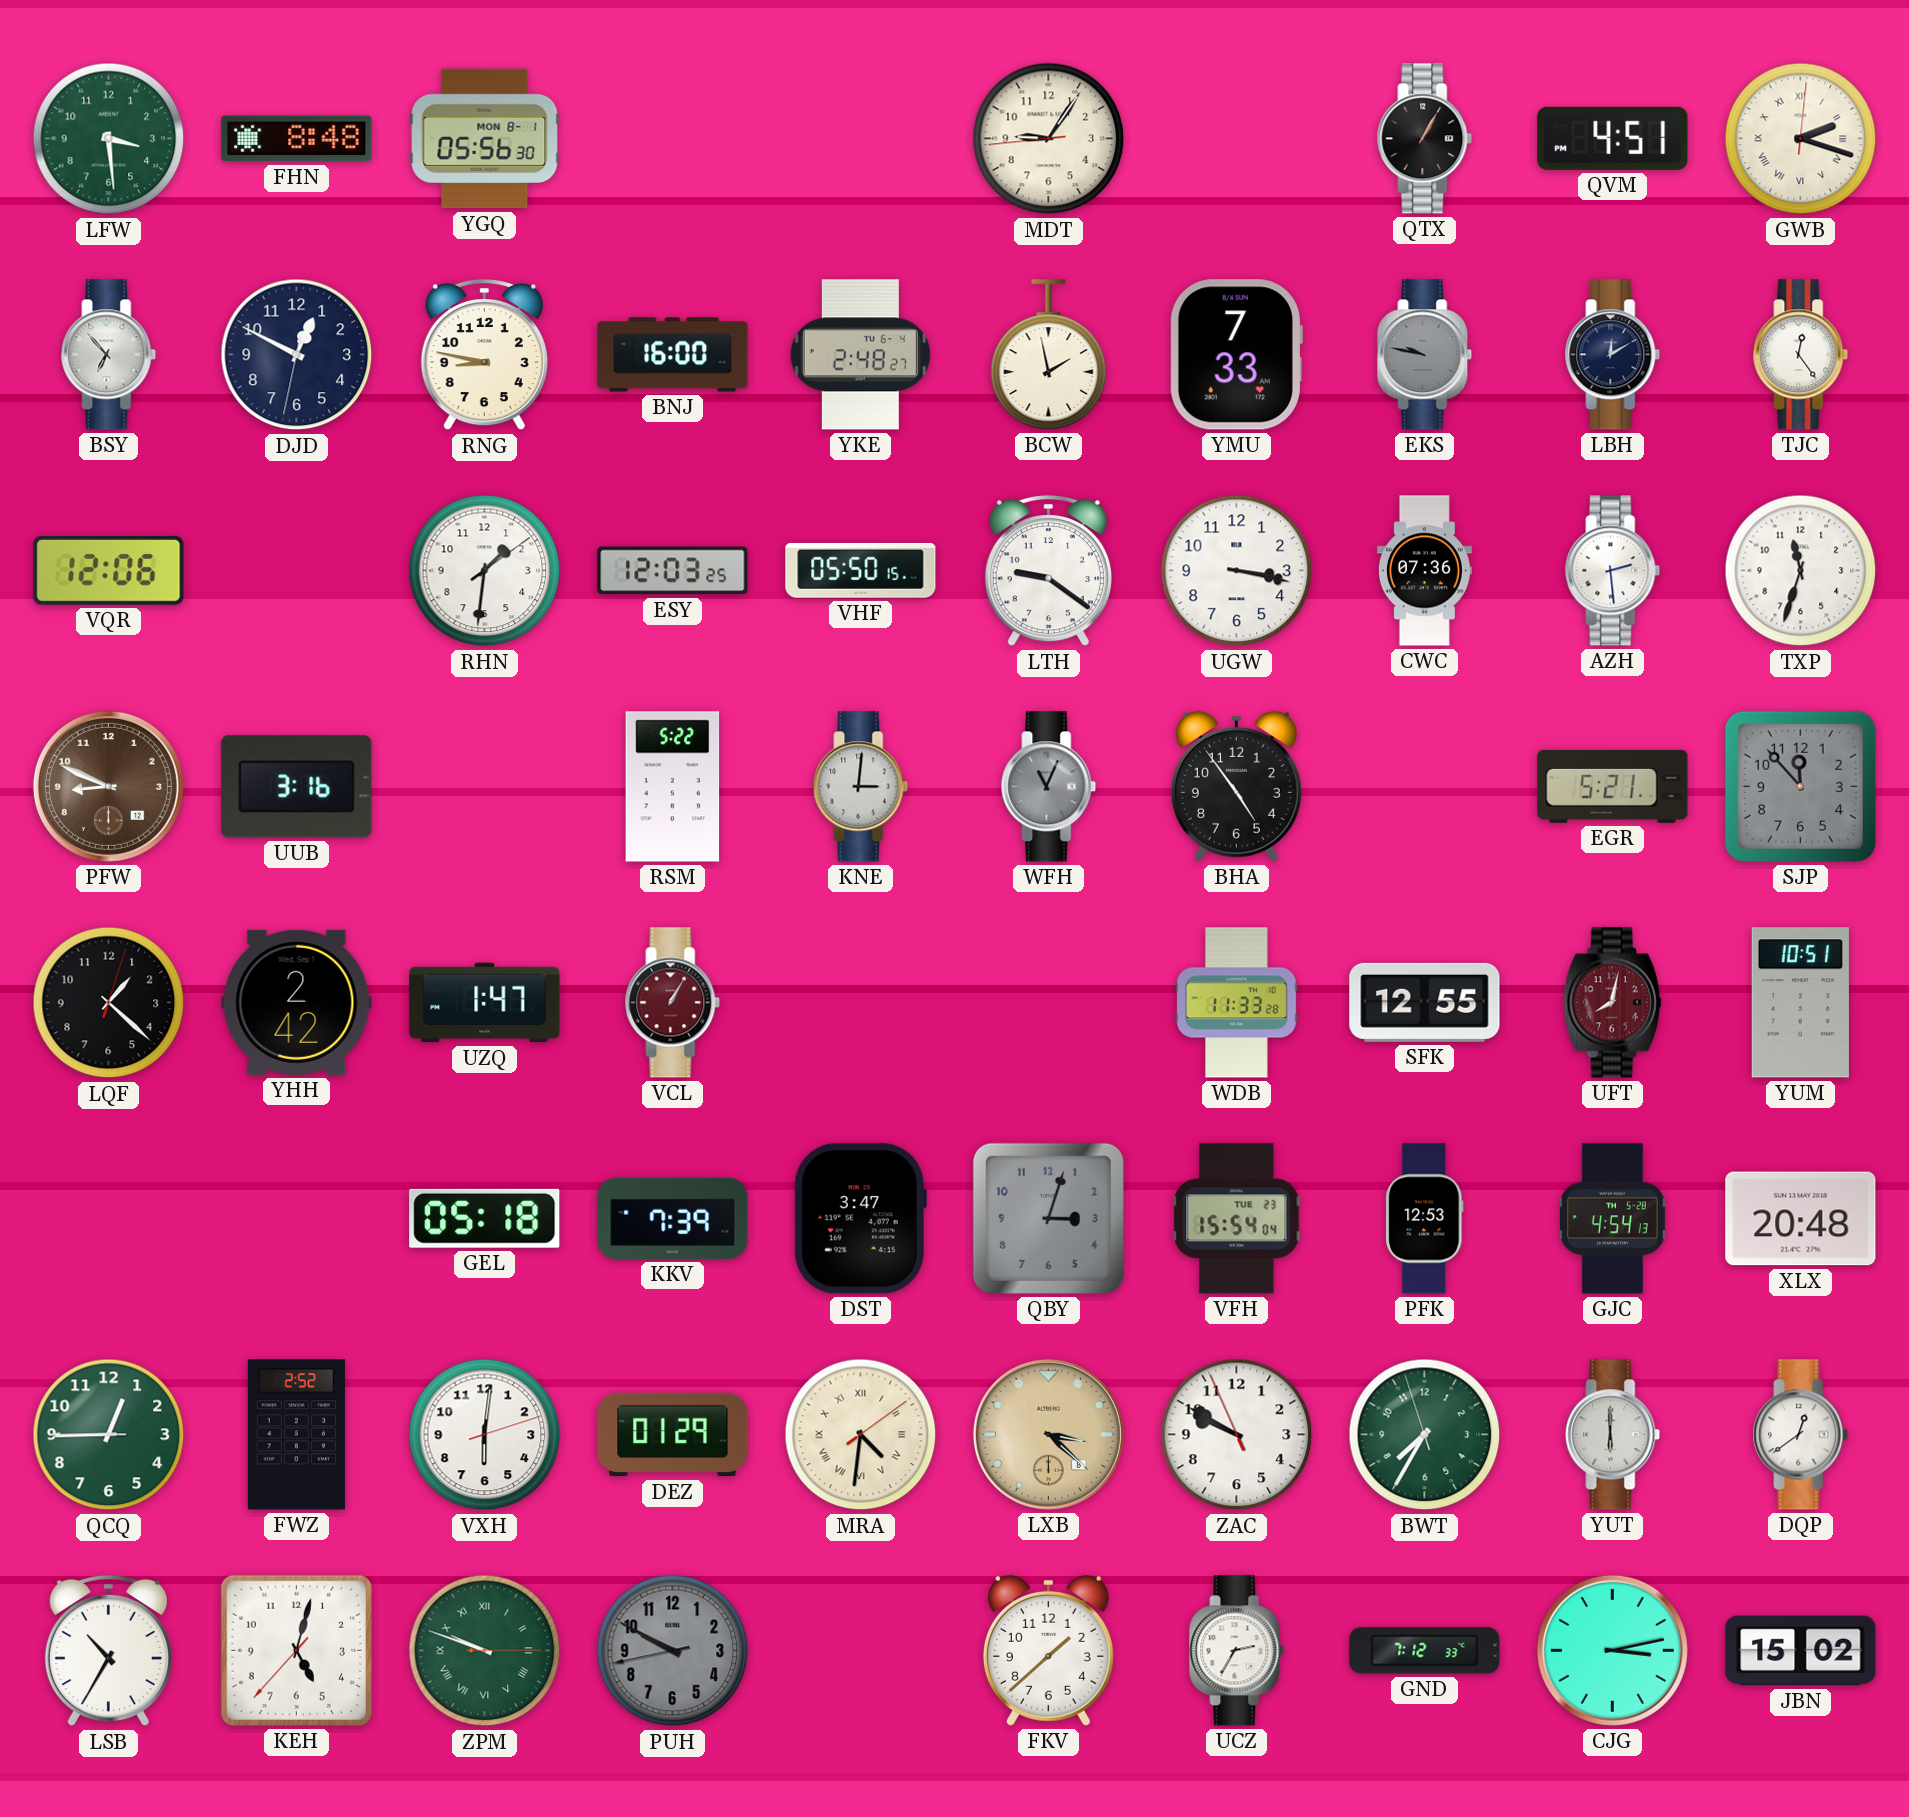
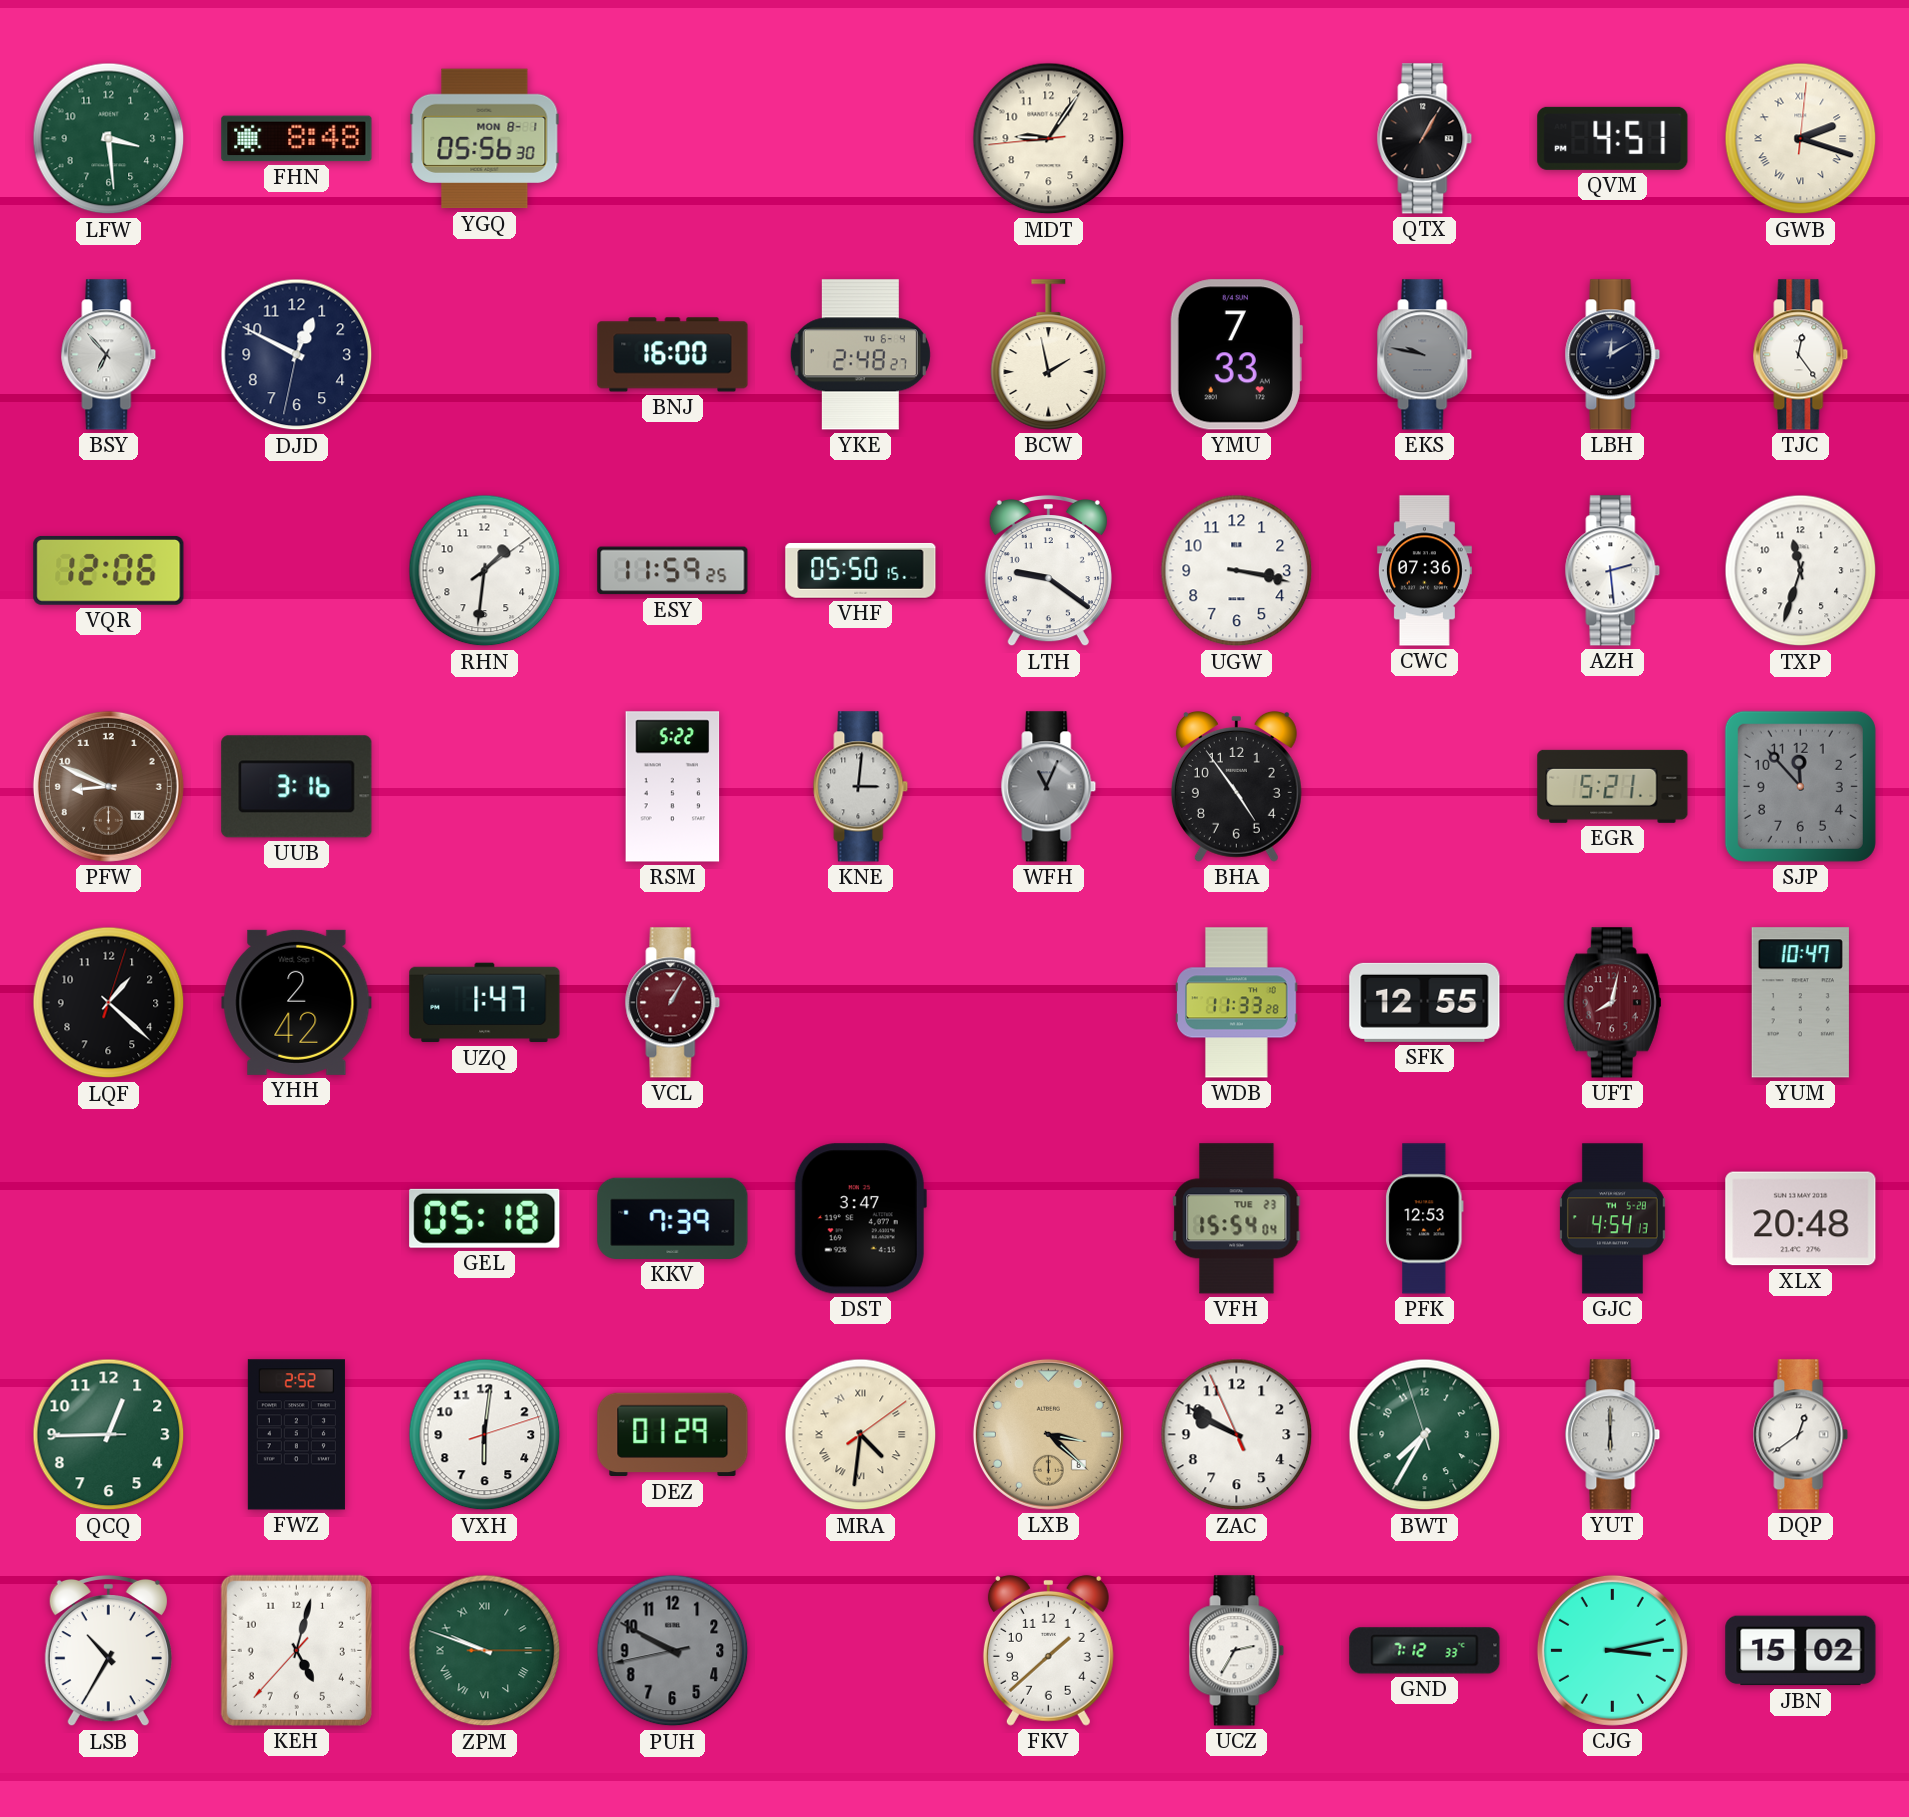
RNG: 8:47 -> none (484, 355)
ESY: 12:03 -> 11:59 (673, 571)
YUM: 10:51 -> 10:47 (1800, 1003)
QBY: 3:03 -> none (1048, 1218)
